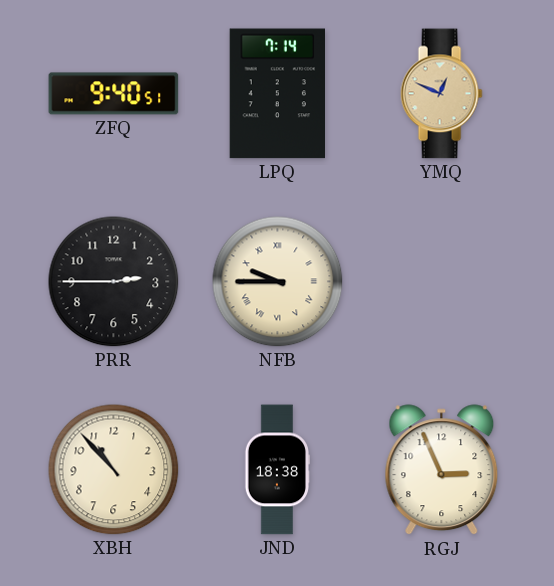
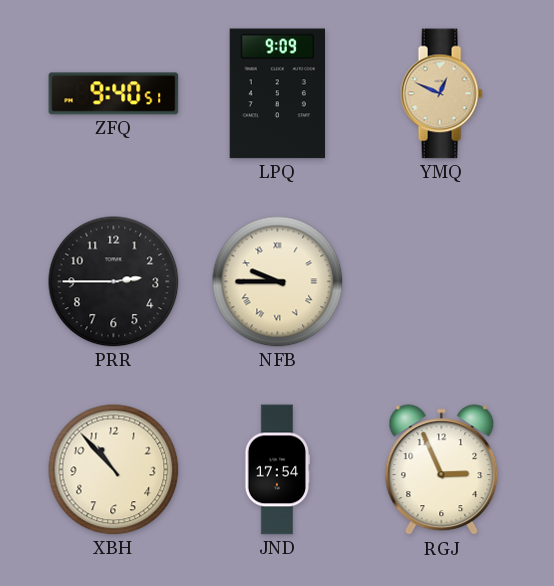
LPQ: 7:14 -> 9:09 (277, 94)
JND: 18:38 -> 17:54 (276, 470)
